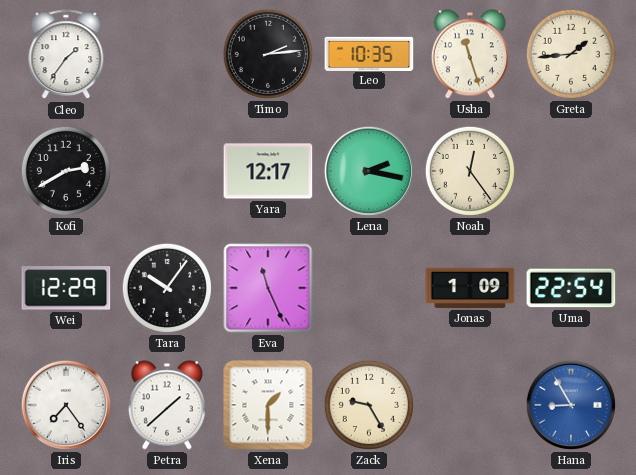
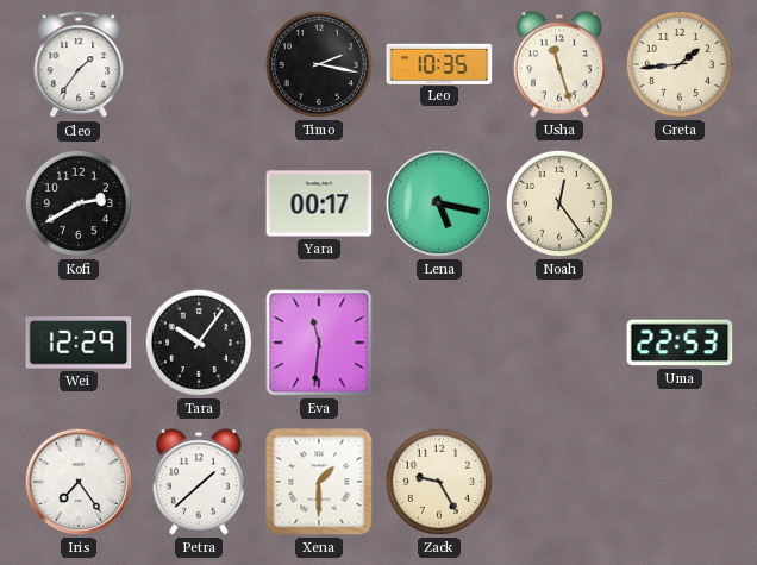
Timo: 2:14 -> 2:17 (319, 64)
Yara: 12:17 -> 00:17 (319, 203)
Lena: 2:17 -> 5:17 (439, 203)
Eva: 11:26 -> 11:31 (319, 343)
Jonas: 1:09 -> none (470, 288)
Uma: 22:54 -> 22:53 (680, 343)
Hana: 8:55 -> none (571, 405)
